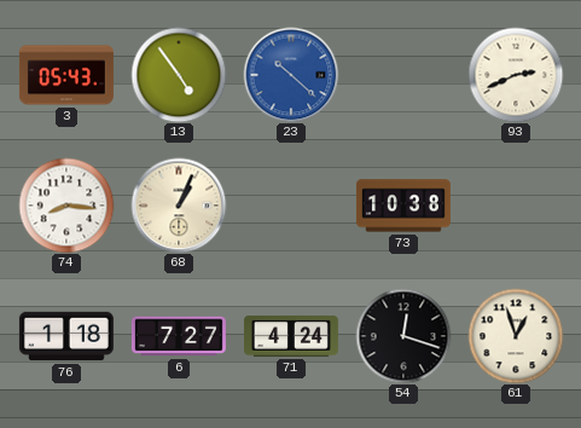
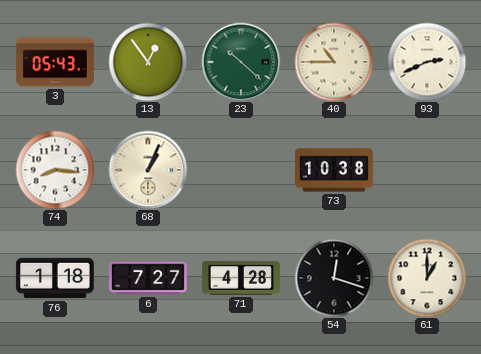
13: 4:54 -> 12:54 (148, 62)
23 dial: blue -> green (241, 62)
40: none -> 10:45 (334, 62)
71: 4:24 -> 4:28 (241, 279)
61: 12:57 -> 1:00 (427, 278)
